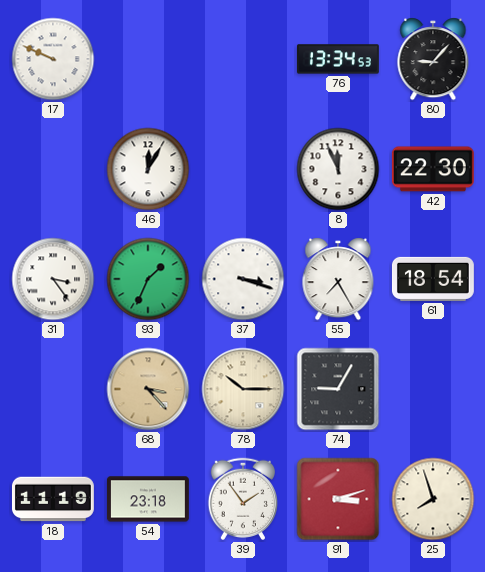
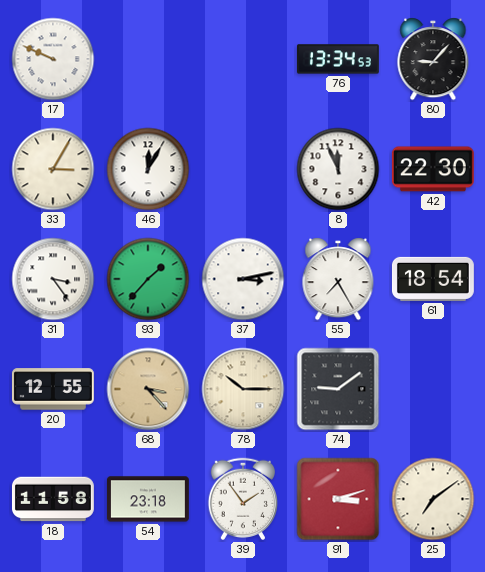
33: none -> 3:05 (53, 169)
93: 1:34 -> 1:37 (148, 279)
37: 3:18 -> 3:13 (243, 279)
20: none -> 12:55 (53, 389)
74: 9:05 -> 9:09 (338, 389)
18: 11:19 -> 11:58 (53, 499)
25: 7:57 -> 7:09 (433, 499)
